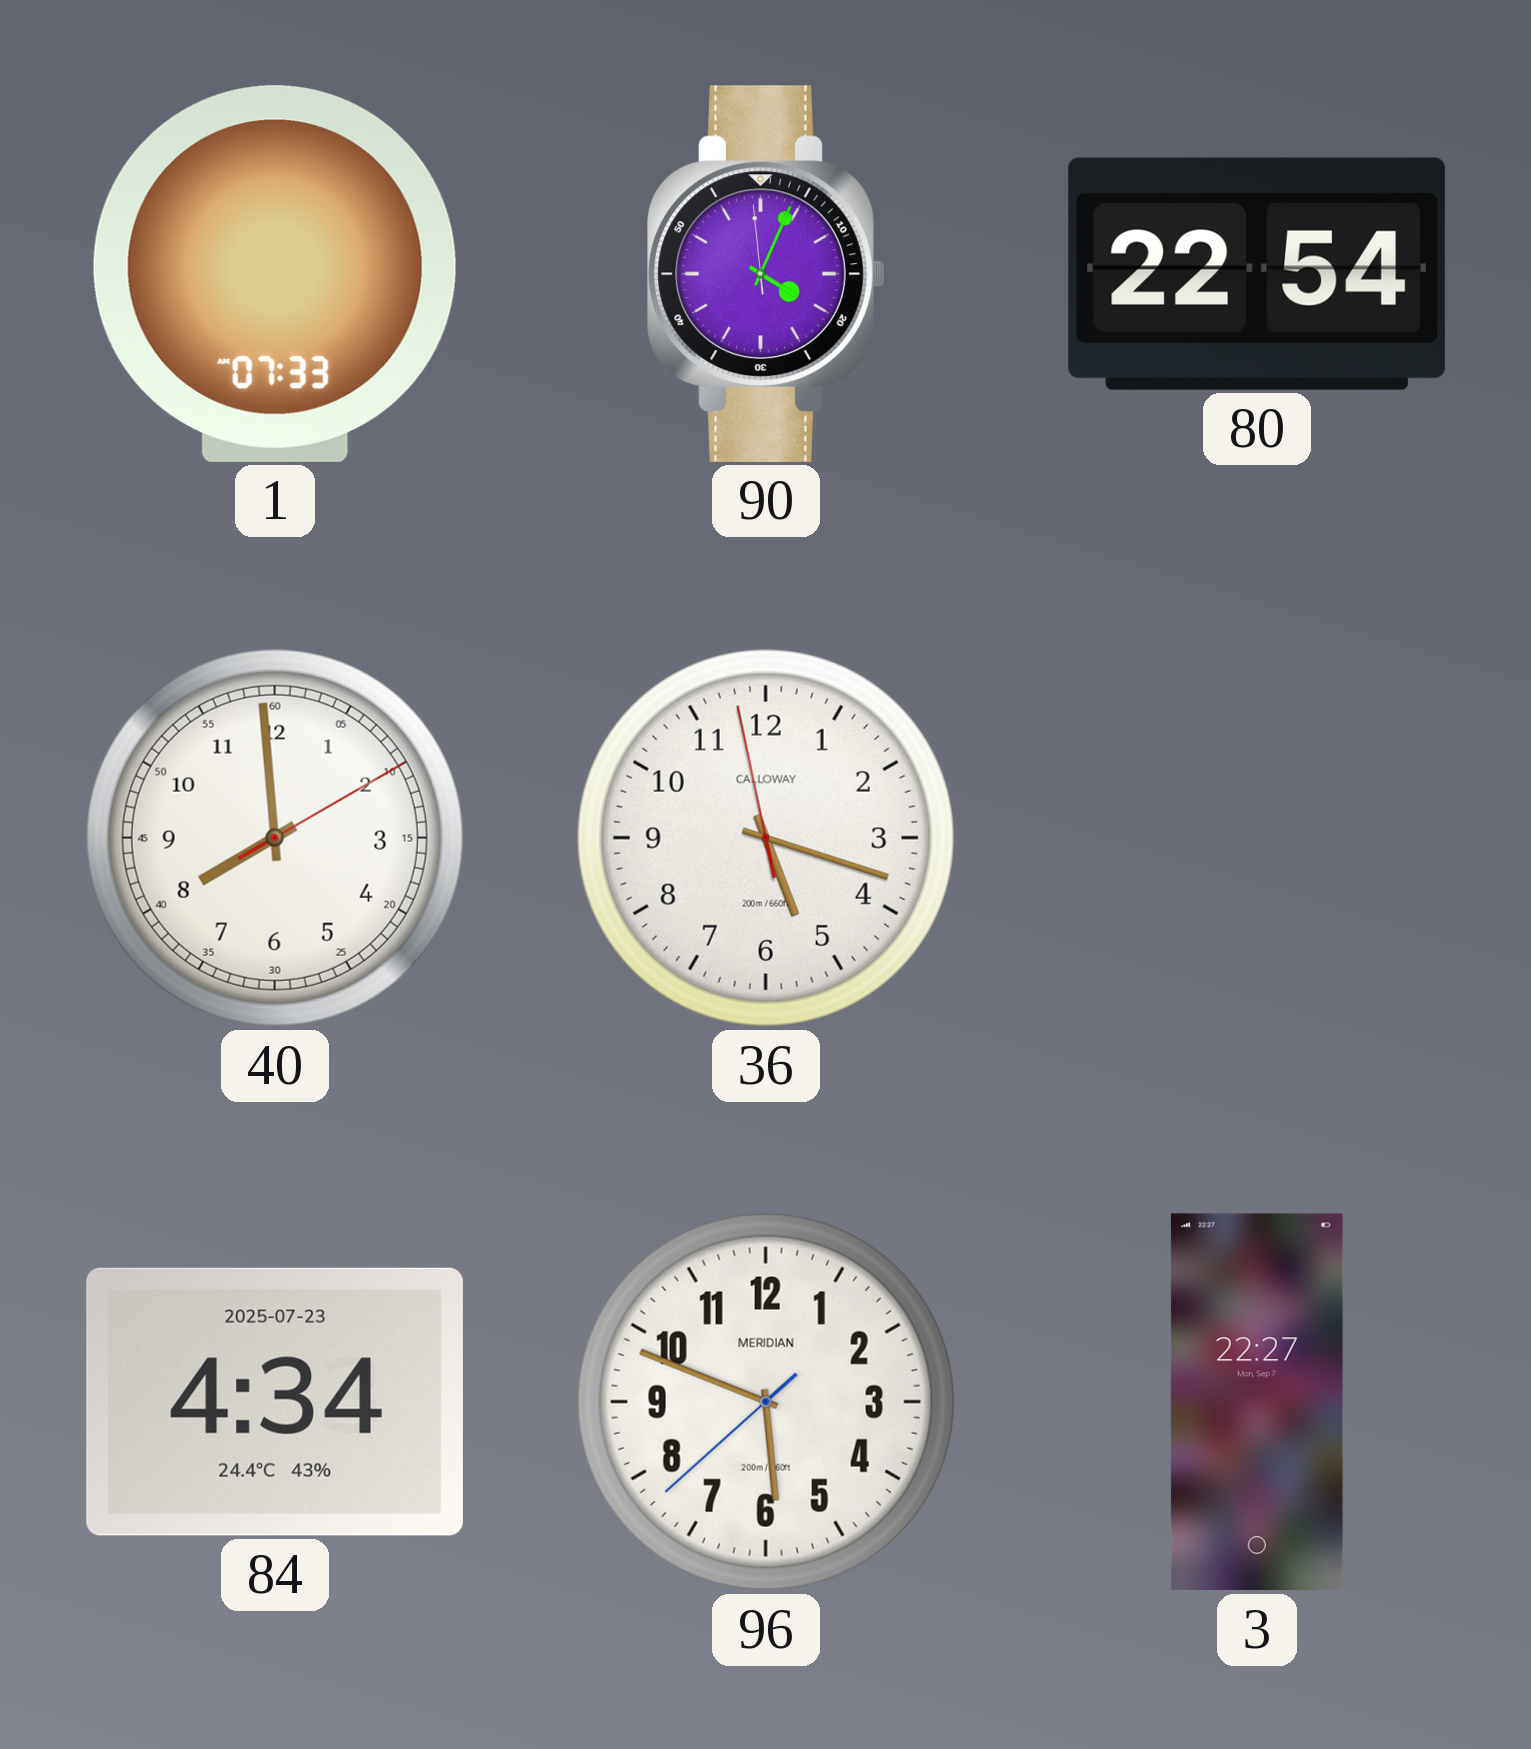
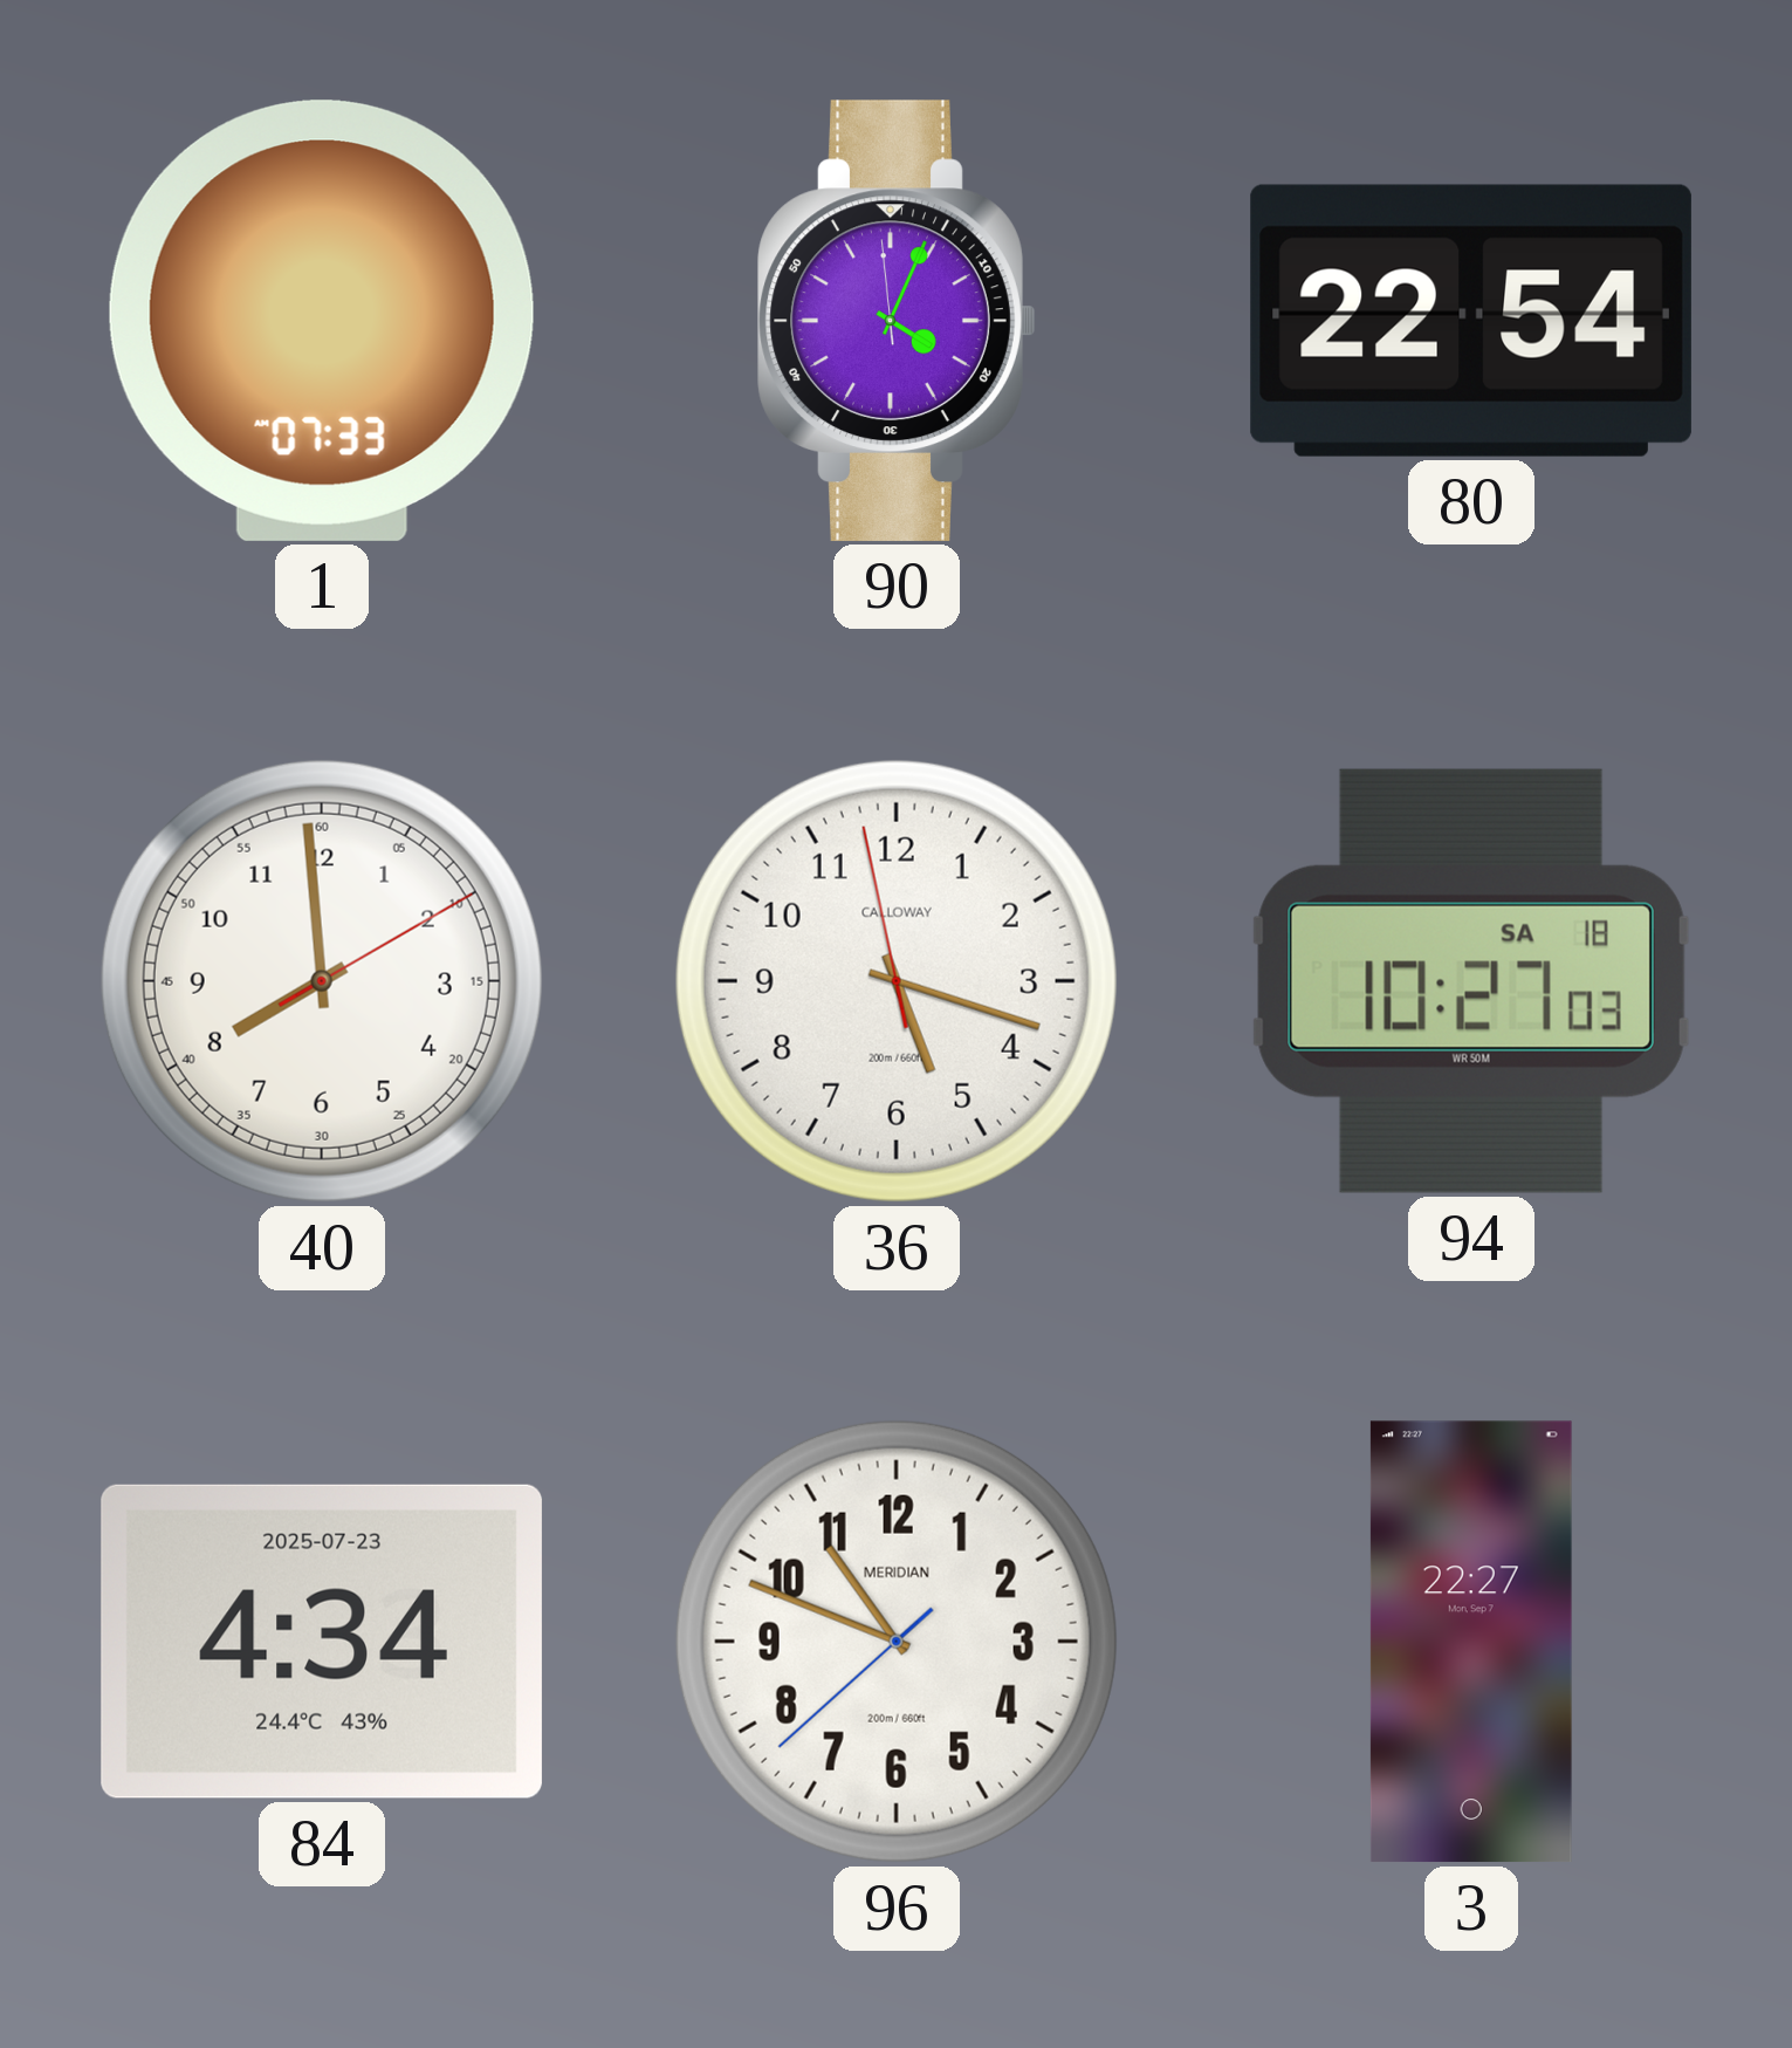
94: none -> 10:27 (1471, 981)
96: 5:48 -> 10:48 (897, 1642)
